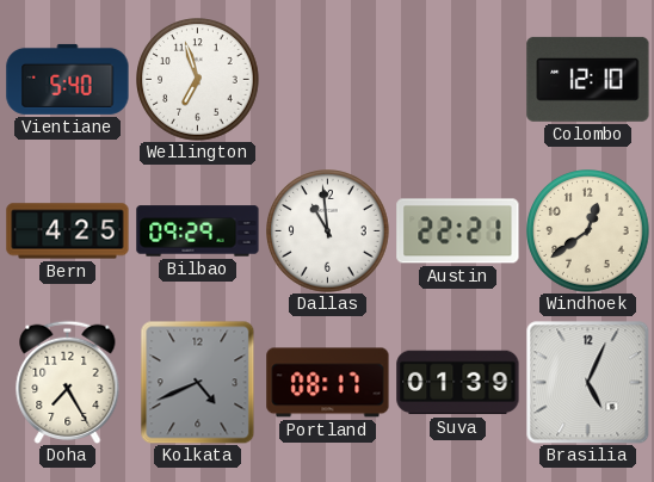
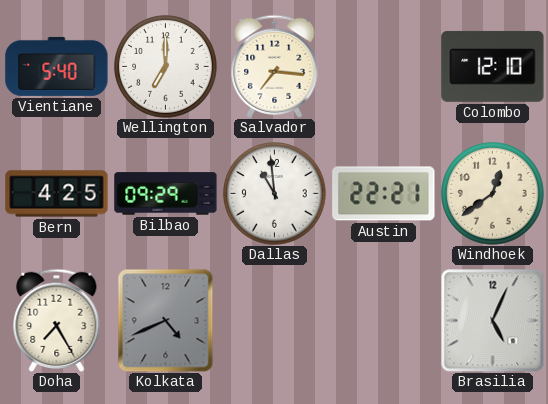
Wellington: 6:57 -> 7:00 (166, 67)
Salvador: none -> 7:16 (275, 66)
Portland: 08:17 -> none (328, 383)
Suva: 01:39 -> none (458, 383)
